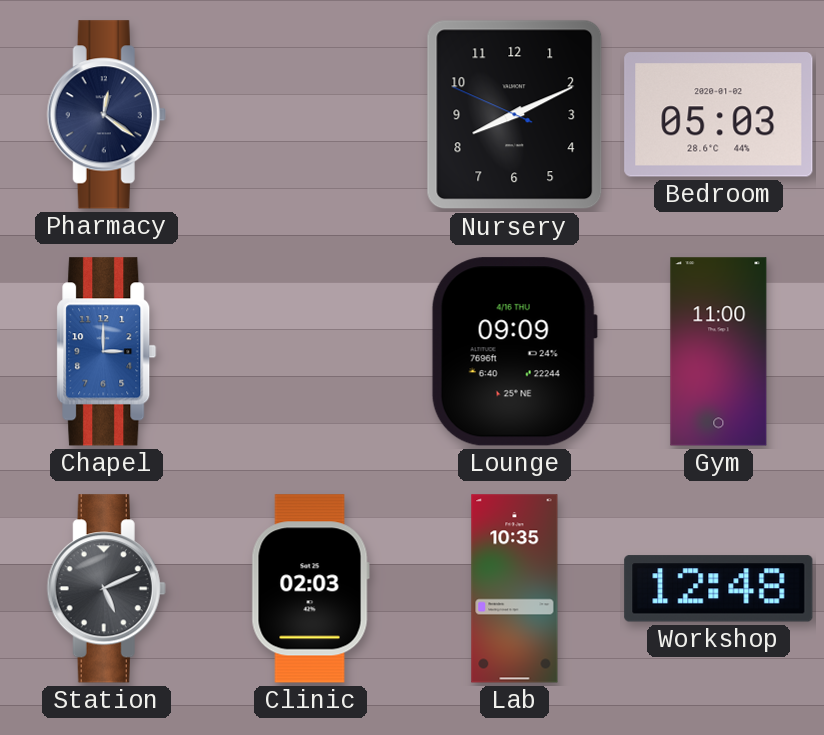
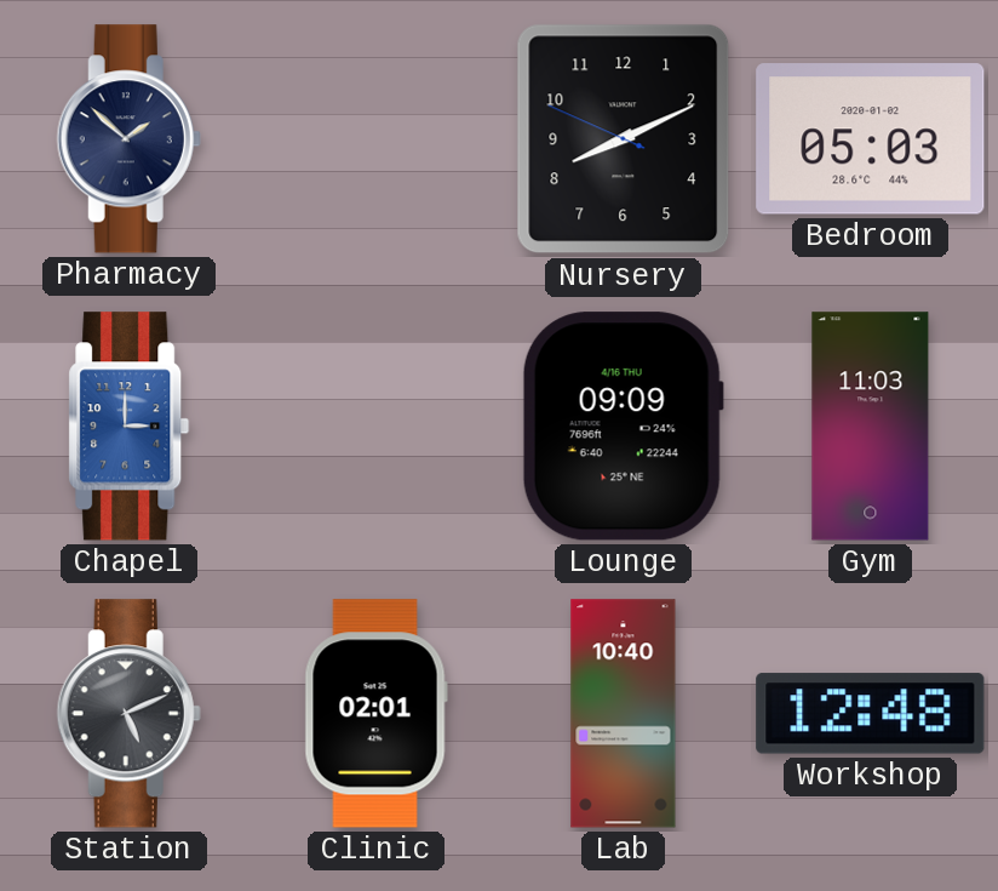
Pharmacy: 12:21 -> 1:52 (128, 139)
Gym: 11:00 -> 11:03 (871, 427)
Clinic: 02:03 -> 02:01 (375, 714)
Lab: 10:35 -> 10:40 (624, 714)
